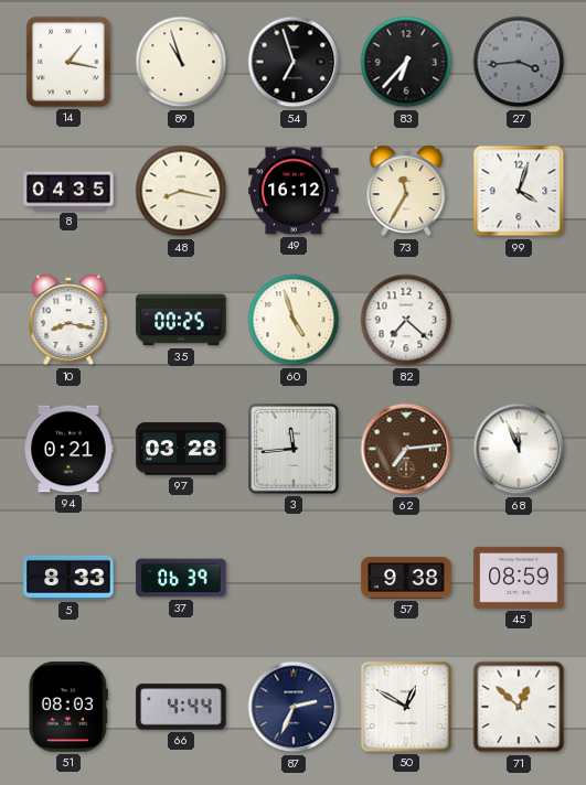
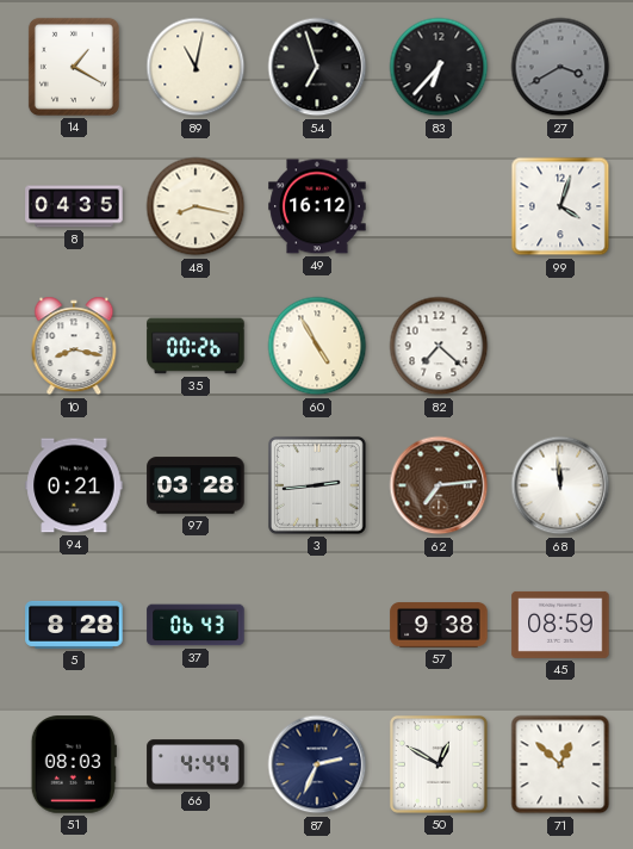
14: 1:17 -> 1:20 (74, 67)
89: 10:57 -> 11:02 (196, 67)
27: 3:44 -> 3:40 (560, 67)
73: 11:35 -> none (406, 191)
35: 00:25 -> 00:26 (196, 346)
60: 4:57 -> 4:55 (317, 346)
3: 11:44 -> 2:44 (317, 485)
68: 11:56 -> 11:59 (560, 485)
5: 8:33 -> 8:28 (74, 625)
37: 06:39 -> 06:43 (196, 625)
